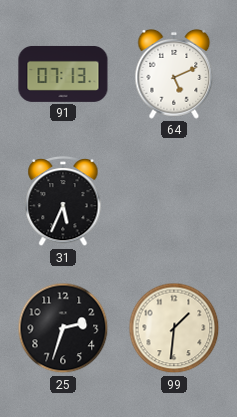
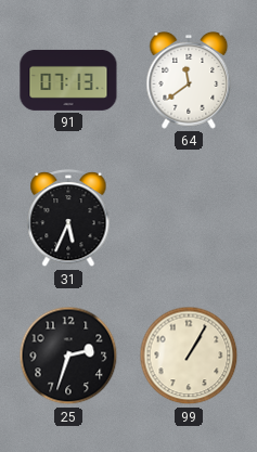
64: 5:11 -> 11:39 (189, 81)
99: 1:31 -> 1:05 (189, 356)
